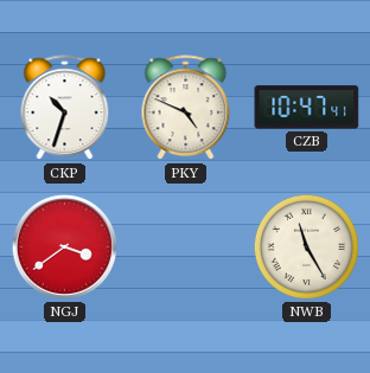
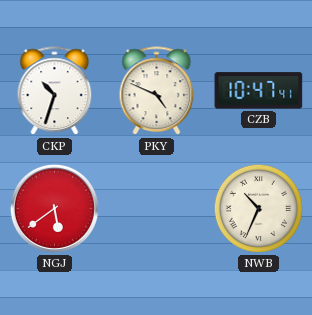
NGJ: 3:39 -> 5:39 (54, 208)
NWB: 11:25 -> 10:34 (258, 208)
